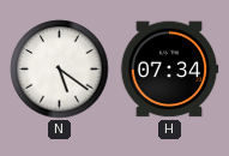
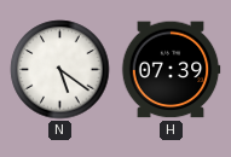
H: 07:34 -> 07:39 (171, 70)
